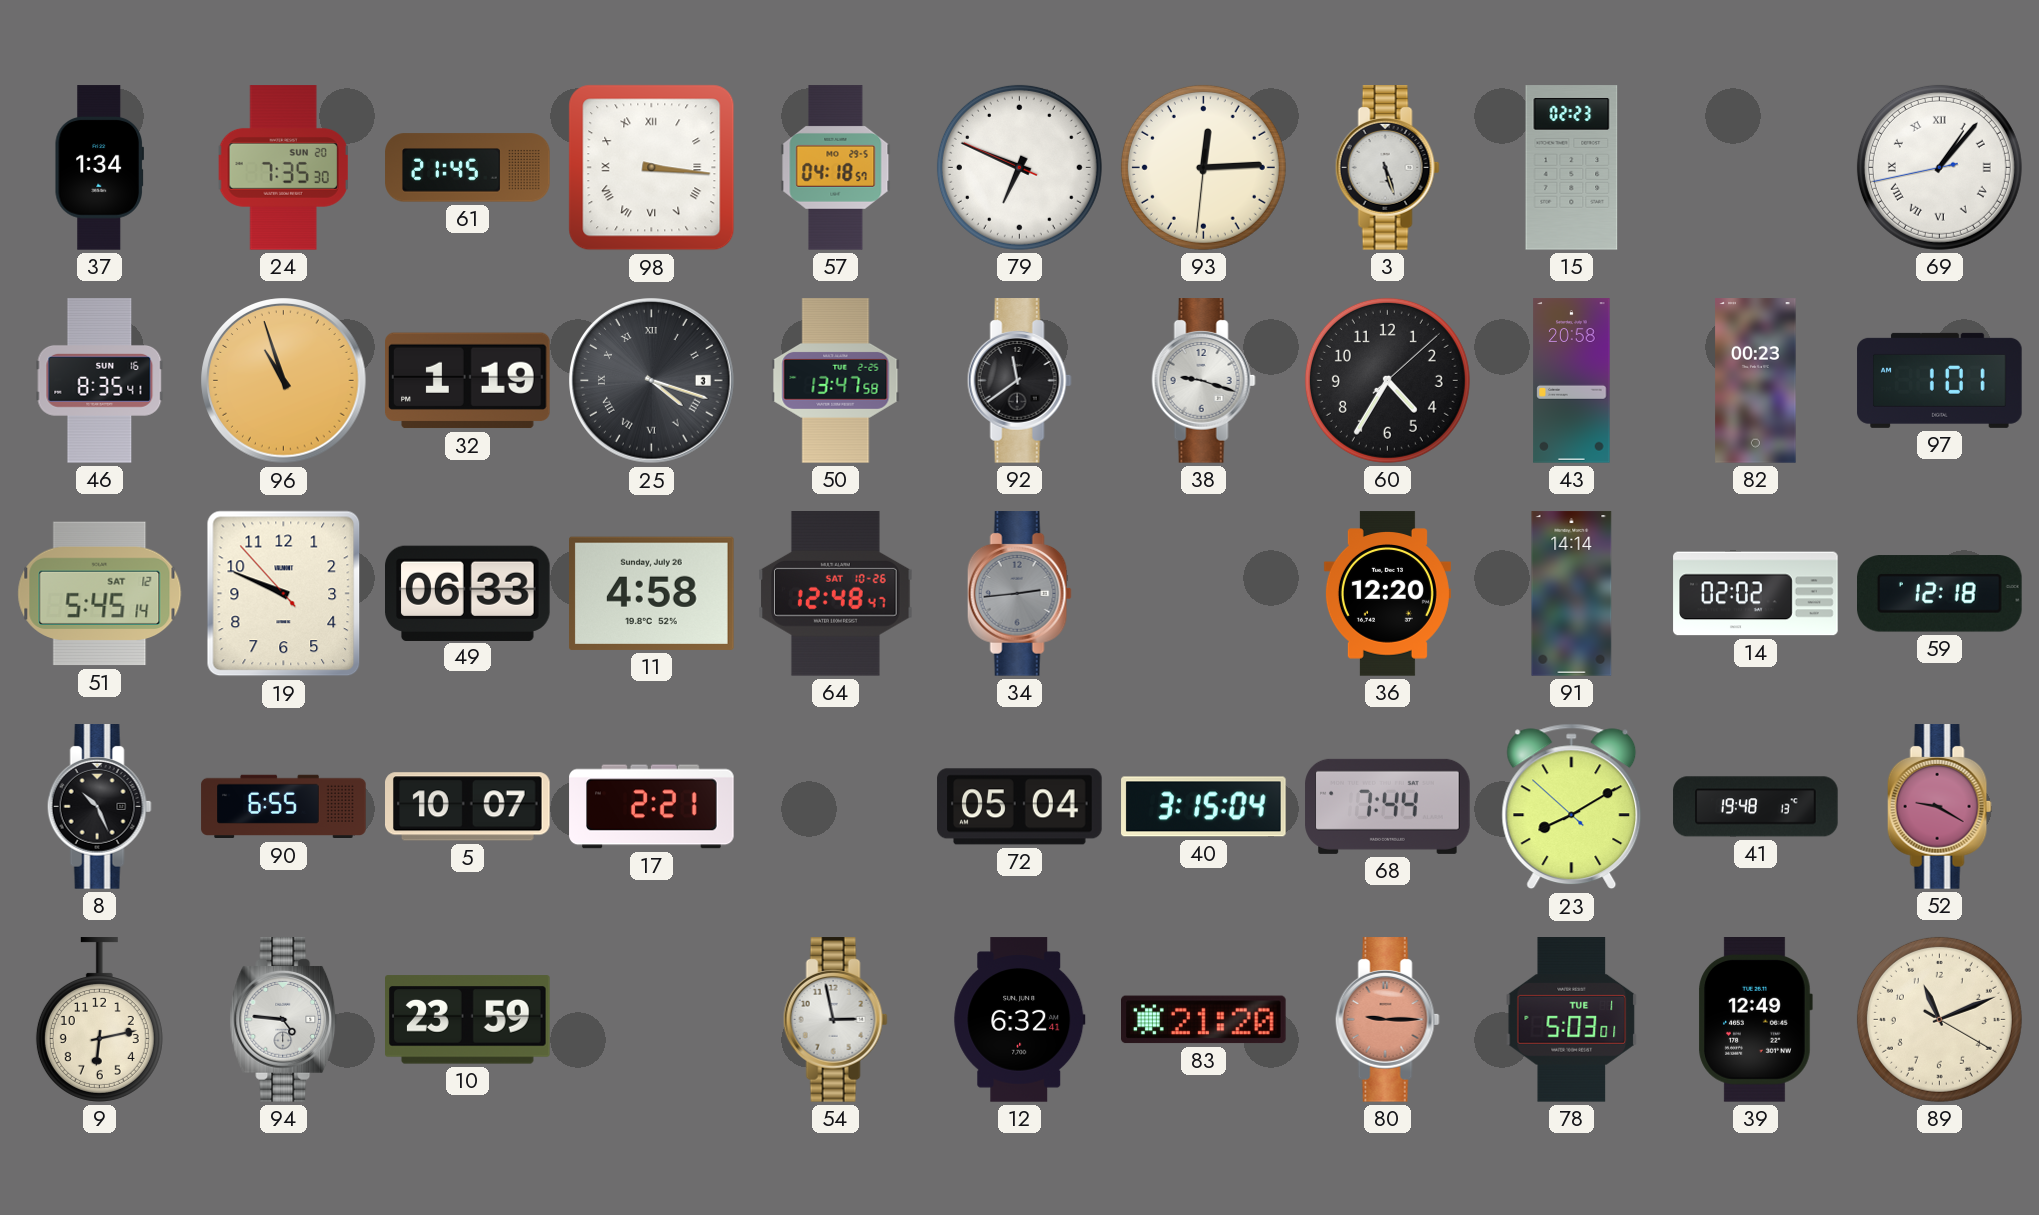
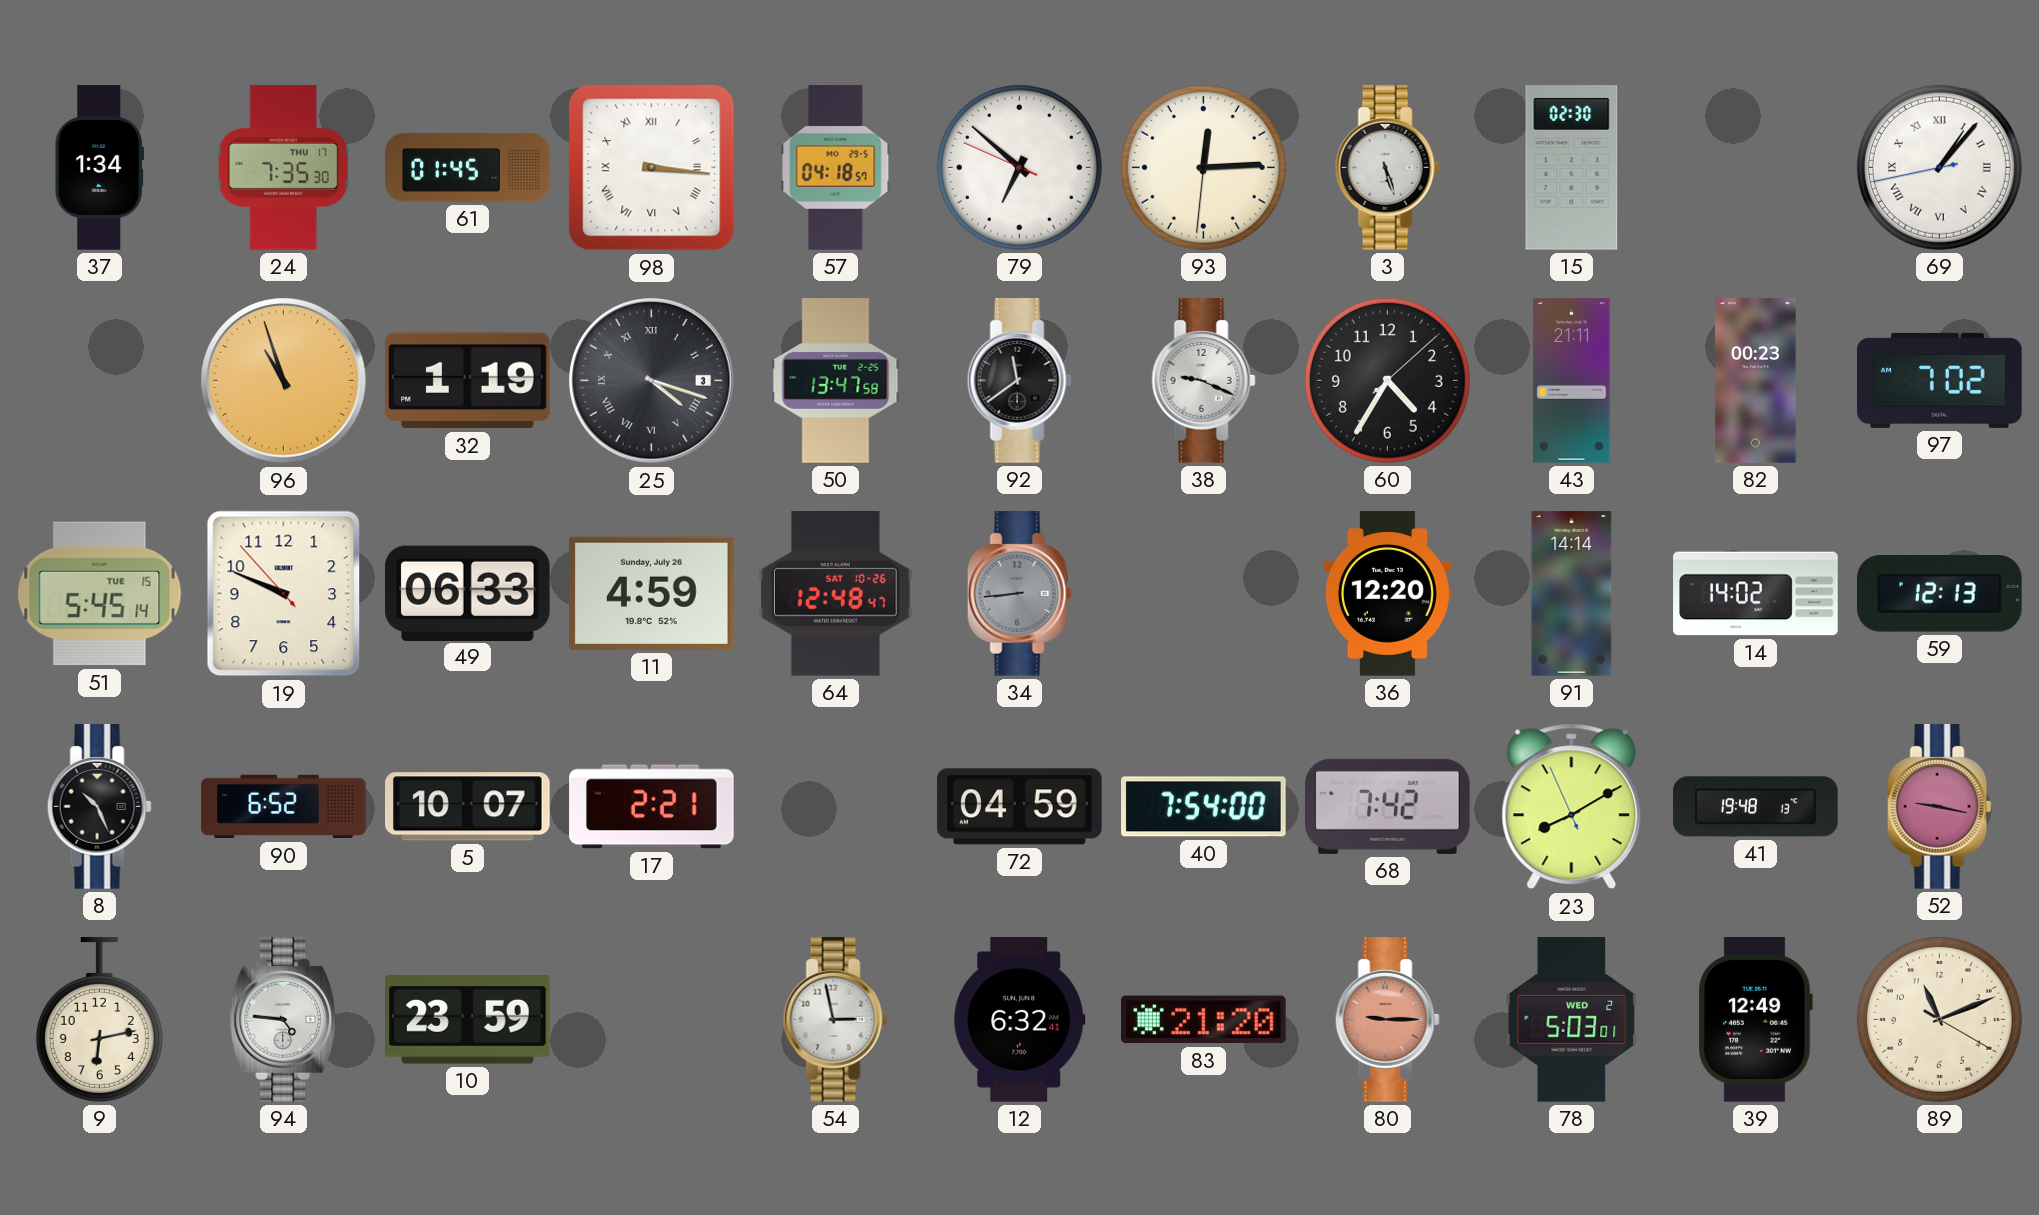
24 date: SUN 20 -> THU 17 (283, 168)
61: 21:45 -> 01:45 (468, 168)
79: 6:48 -> 6:51 (1019, 167)
15: 02:23 -> 02:30 (1572, 168)
46: 8:35 -> none (100, 381)
38: 9:18 -> 9:19 (1203, 381)
43: 20:58 -> 21:11 (1572, 381)
97: 1:01 -> 7:02 (1940, 380)
51 date: SAT 12 -> TUE 15 (100, 594)
11: 4:58 -> 4:59 (652, 593)
34: 2:44 -> 8:44 (1019, 594)
14: 02:02 -> 14:02 (1756, 594)
59: 12:18 -> 12:13 (1940, 594)
90: 6:55 -> 6:52 (284, 807)
72: 05:04 -> 04:59 (1020, 807)
40: 3:15 -> 7:54 (1204, 807)
68: 7:44 -> 7:42 (1388, 806)
23: 8:09:52 -> 8:09:56 (1572, 807)
52: 9:20 -> 9:17 (1939, 807)
78 date: TUE 1 -> WED 2 (1572, 1020)
